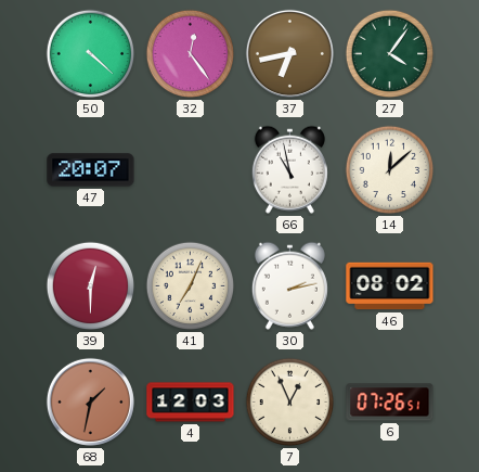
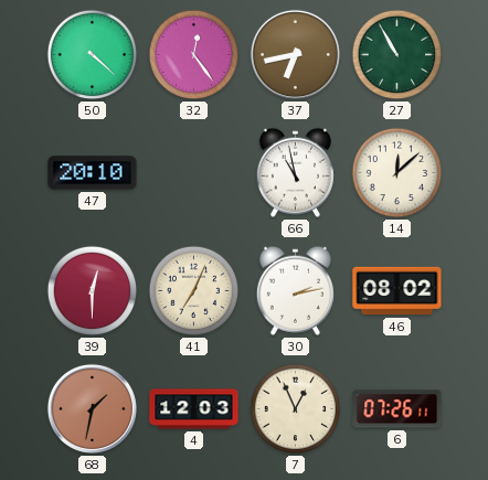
27: 4:06 -> 10:55 (397, 55)
47: 20:07 -> 20:10 (93, 173)
6: 07:26:51 -> 07:26:11 (397, 409)
